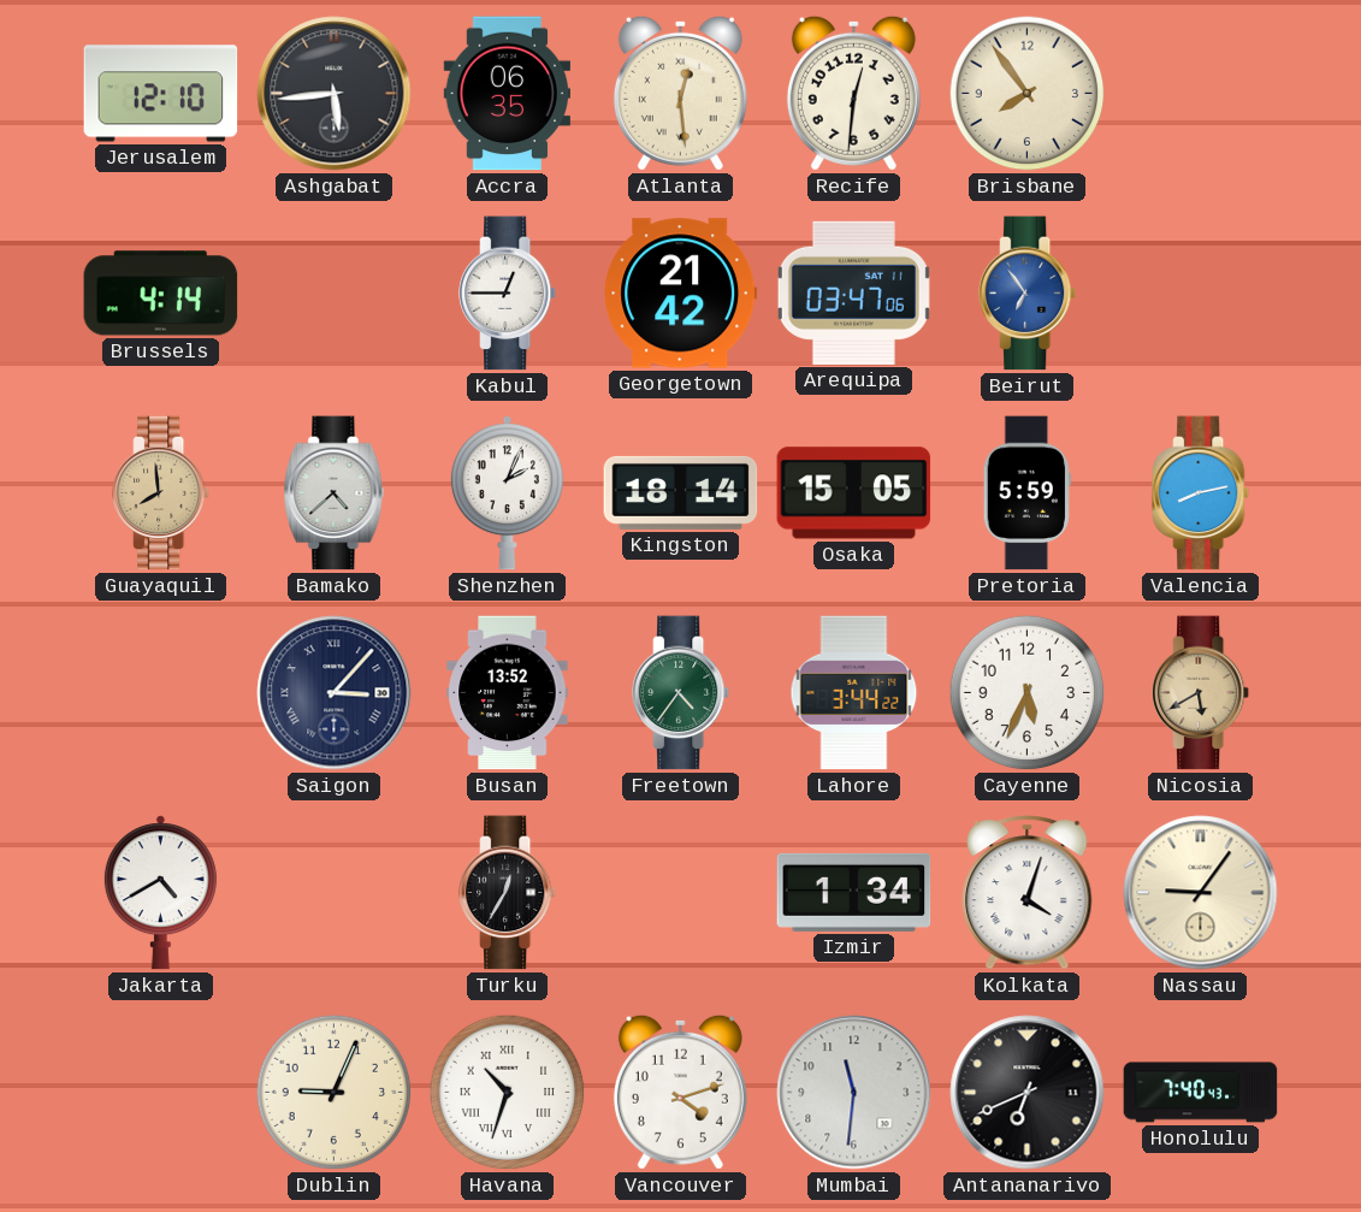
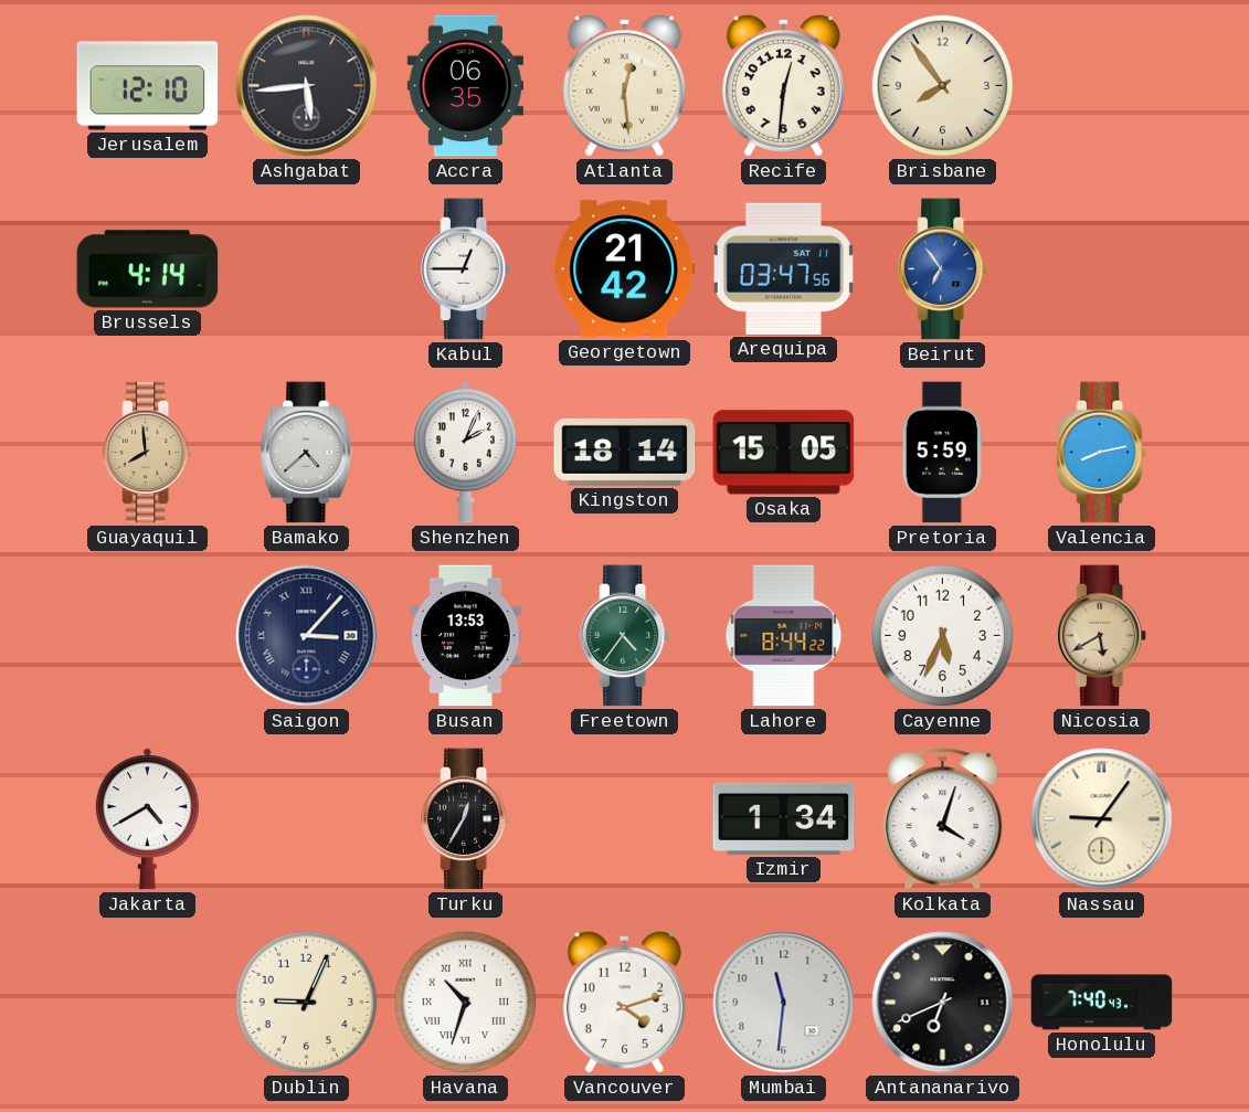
Arequipa: 03:47:06 -> 03:47:56 (783, 268)
Busan: 13:52 -> 13:53 (466, 636)
Lahore: 3:44 -> 8:44 (784, 636)
